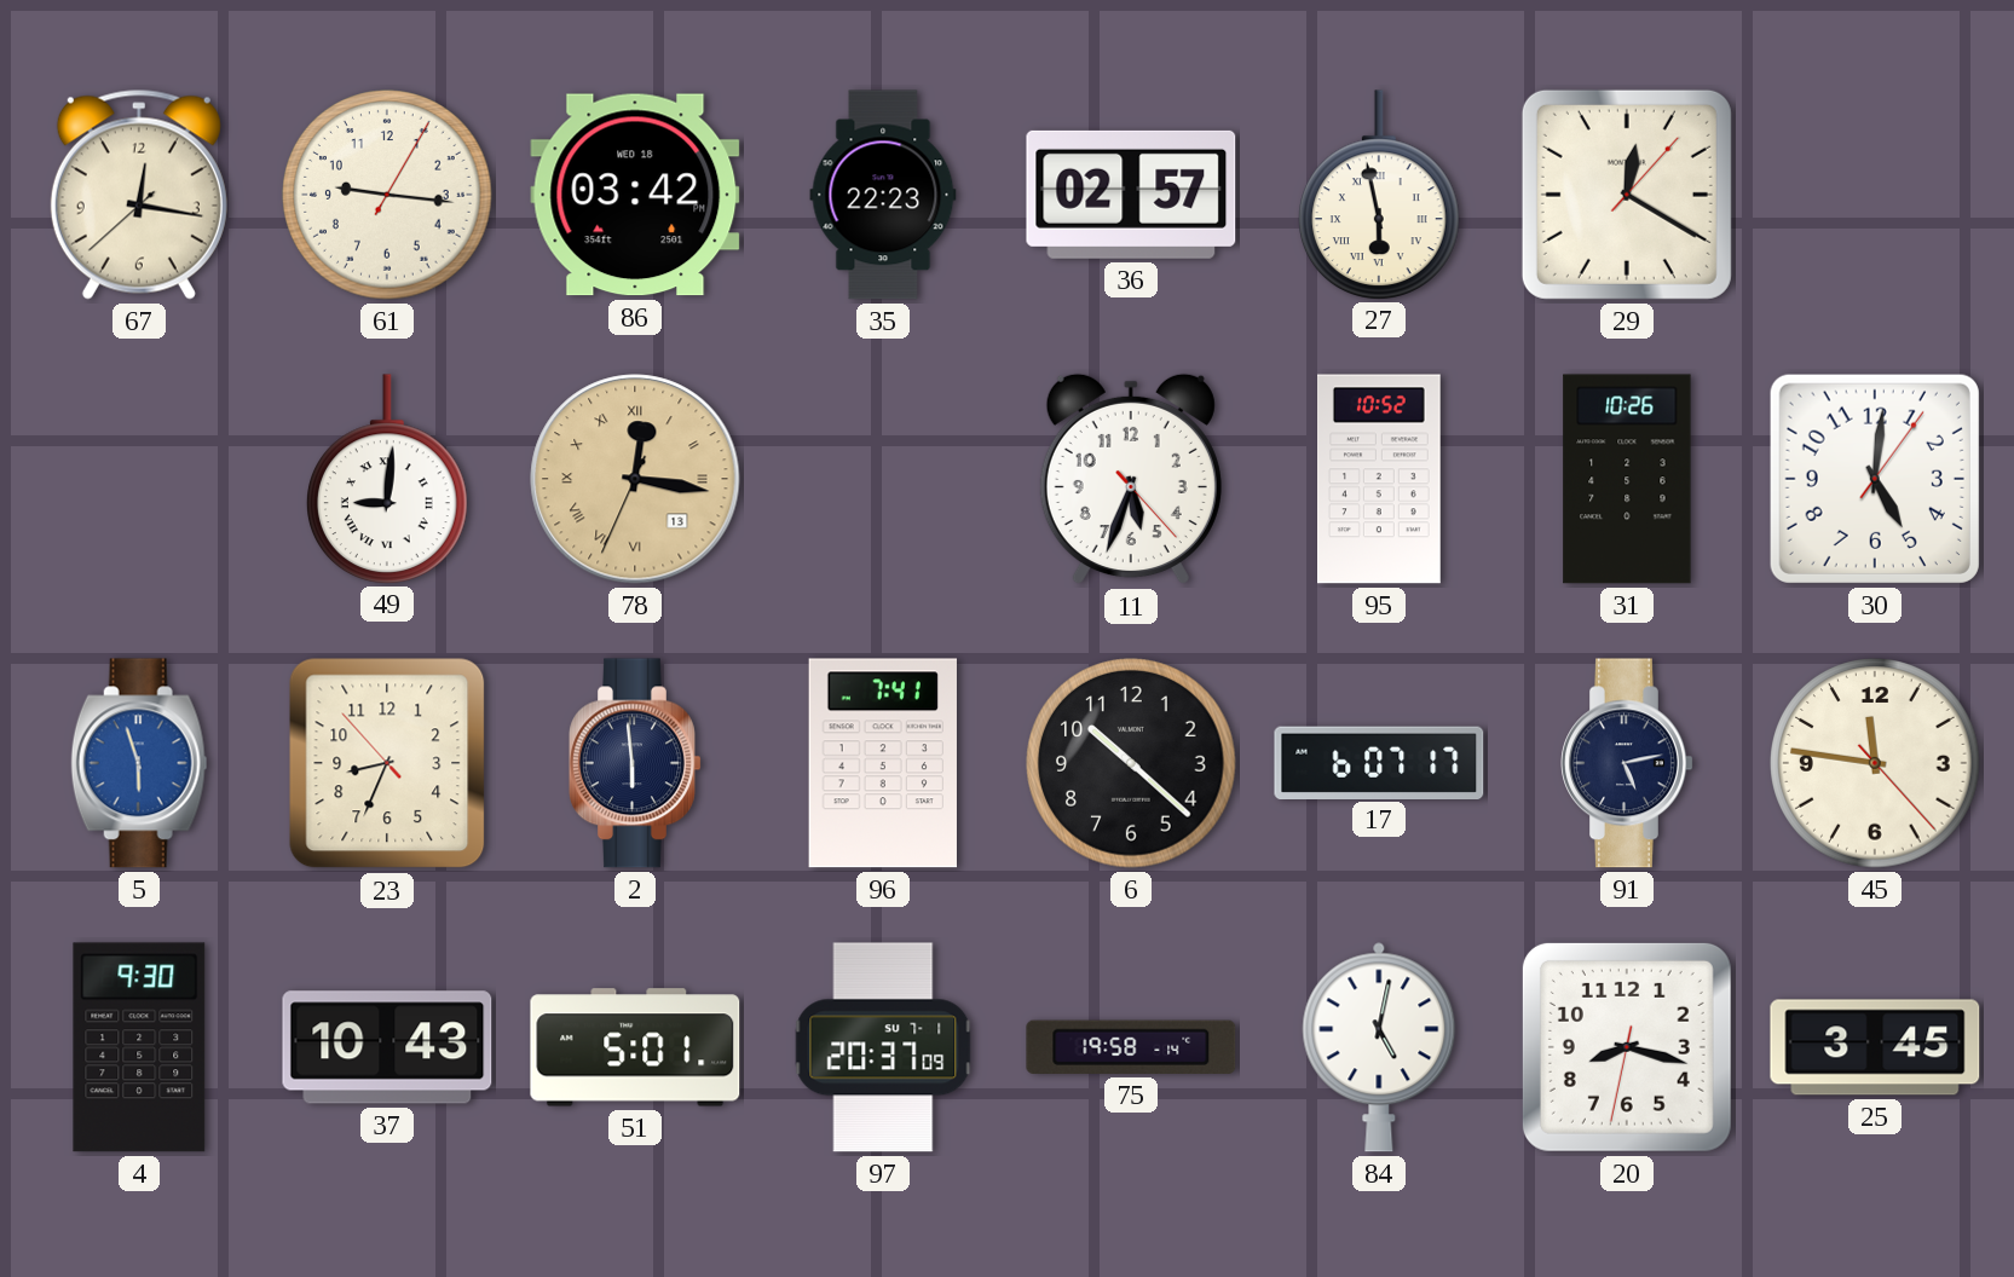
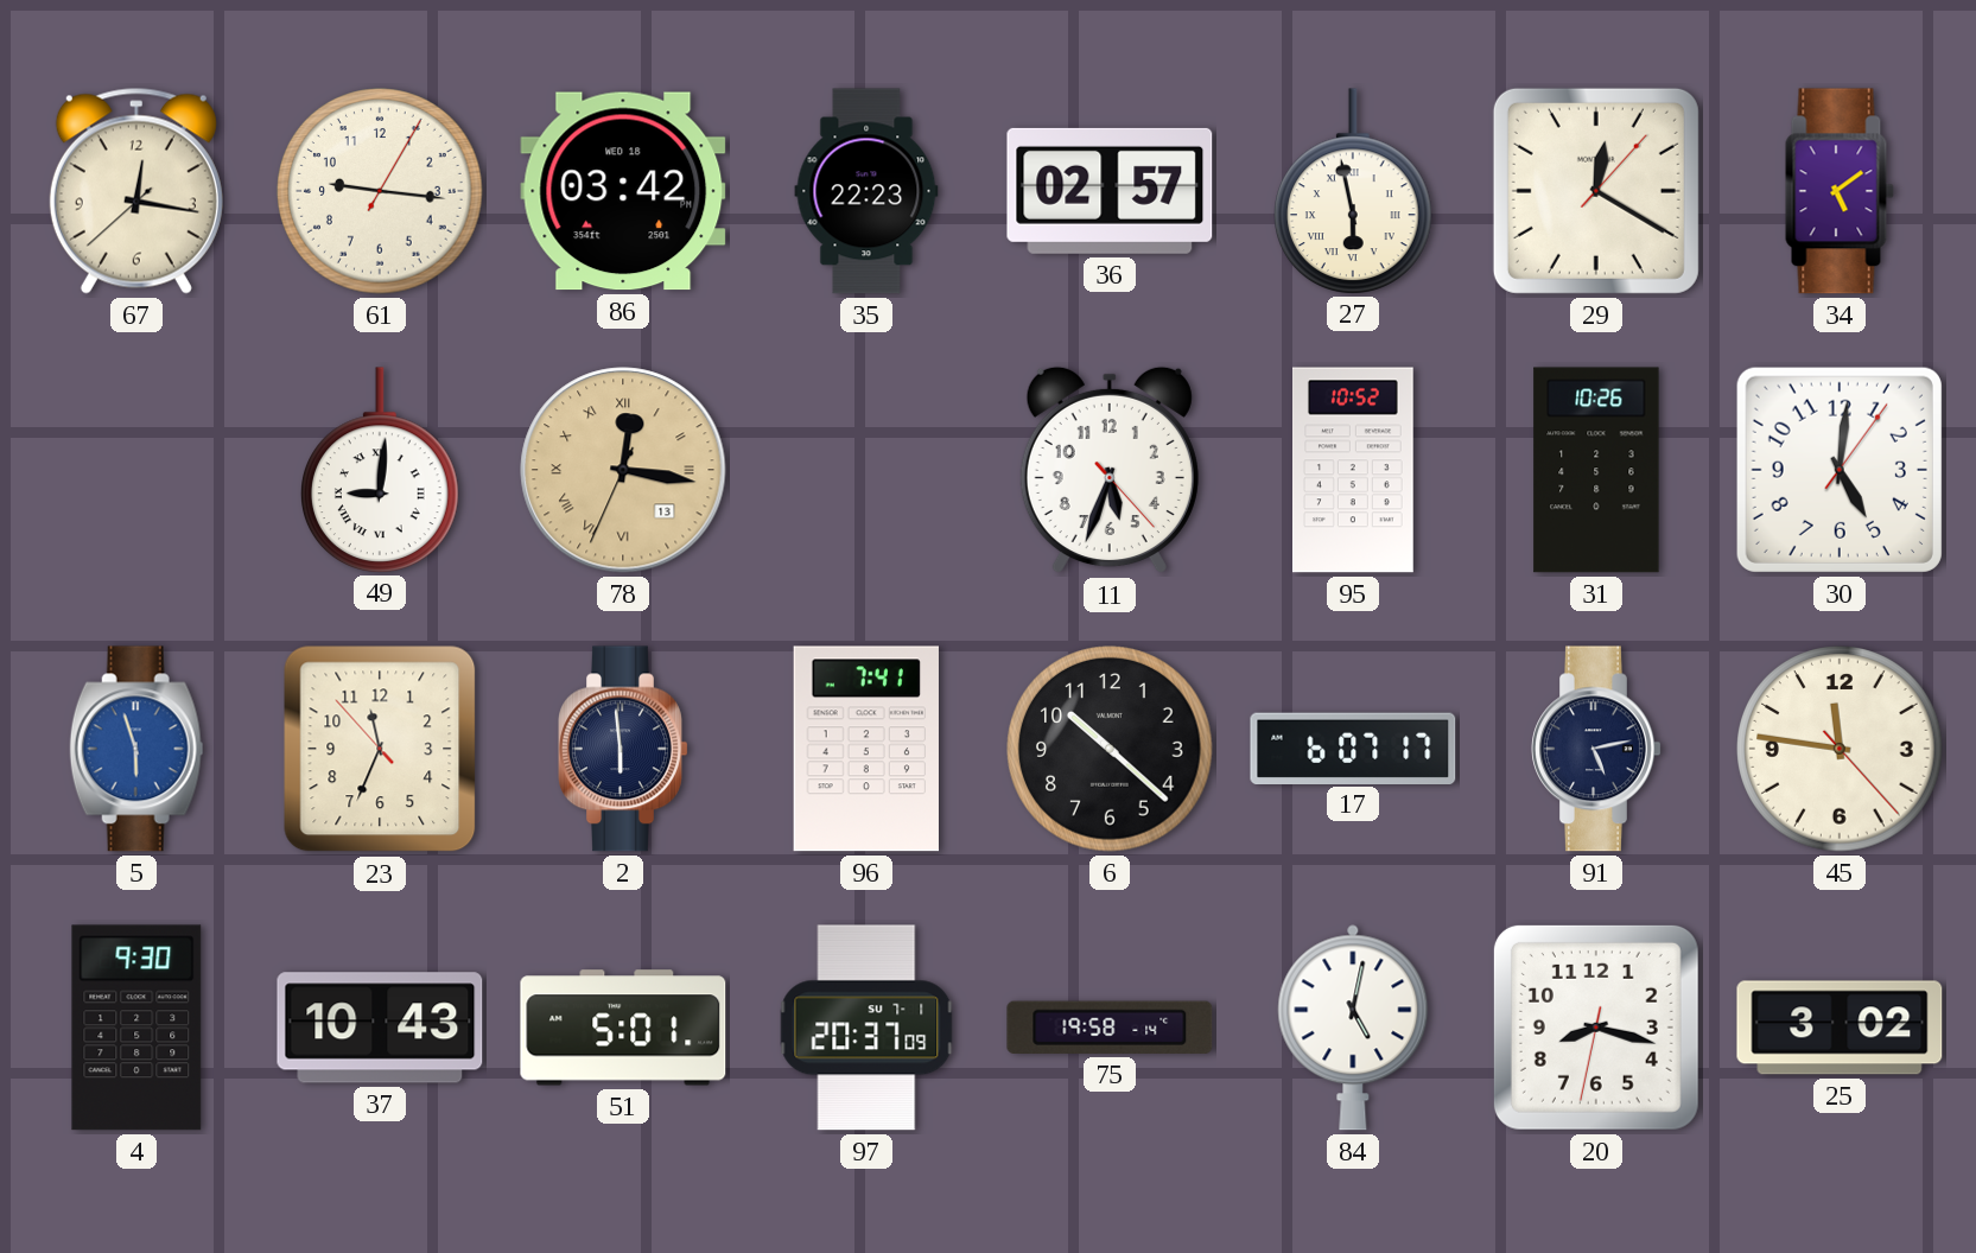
34: none -> 5:09 (1840, 191)
23: 8:33 -> 11:33 (380, 749)
25: 3:45 -> 3:02 (1840, 1028)
